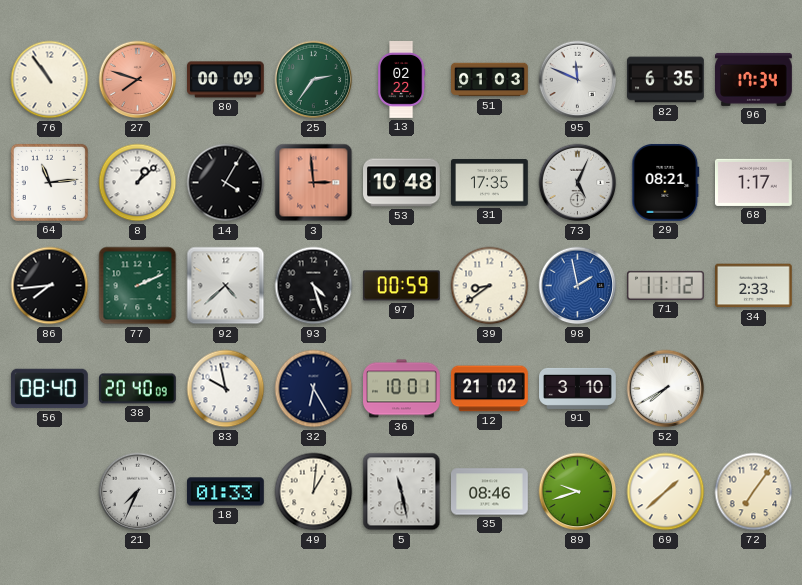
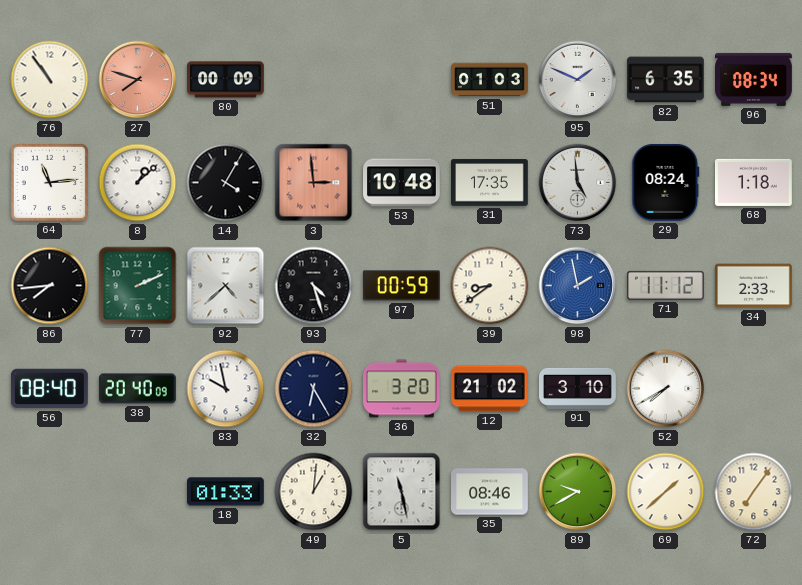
25: 2:36 -> none (314, 80)
13: 02:22 -> none (402, 80)
95: 11:49 -> 1:49 (578, 80)
96: 17:34 -> 08:34 (754, 79)
73: 5:04 -> 4:59 (578, 183)
29: 08:21 -> 08:24 (666, 182)
68: 1:17 -> 1:18 (754, 182)
36: 10:01 -> 3:20 (402, 389)
21: 7:34 -> none (138, 492)
89: 9:42 -> 9:40 (578, 492)
